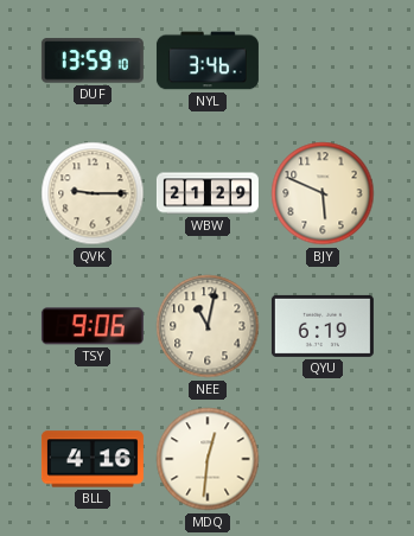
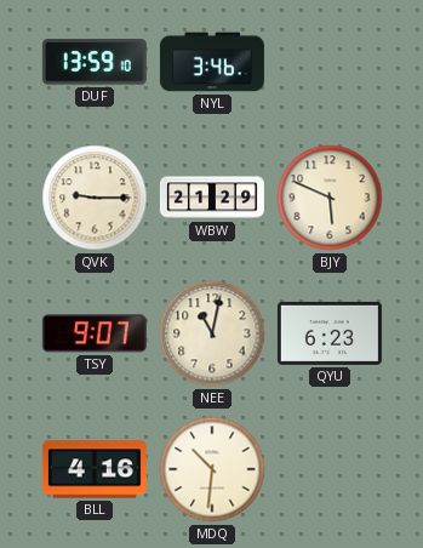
TSY: 9:06 -> 9:07 (95, 333)
QYU: 6:19 -> 6:23 (330, 333)
MDQ: 12:31 -> 10:31 (212, 469)
